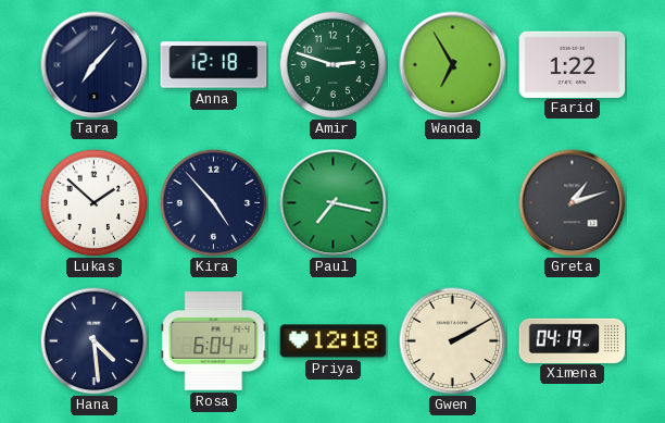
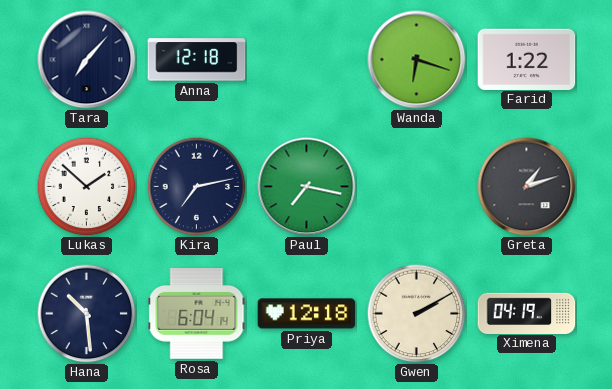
Amir: 2:48 -> none (334, 65)
Wanda: 6:55 -> 6:18 (417, 60)
Kira: 4:53 -> 7:13 (197, 187)
Hana: 4:29 -> 10:29 (87, 314)
